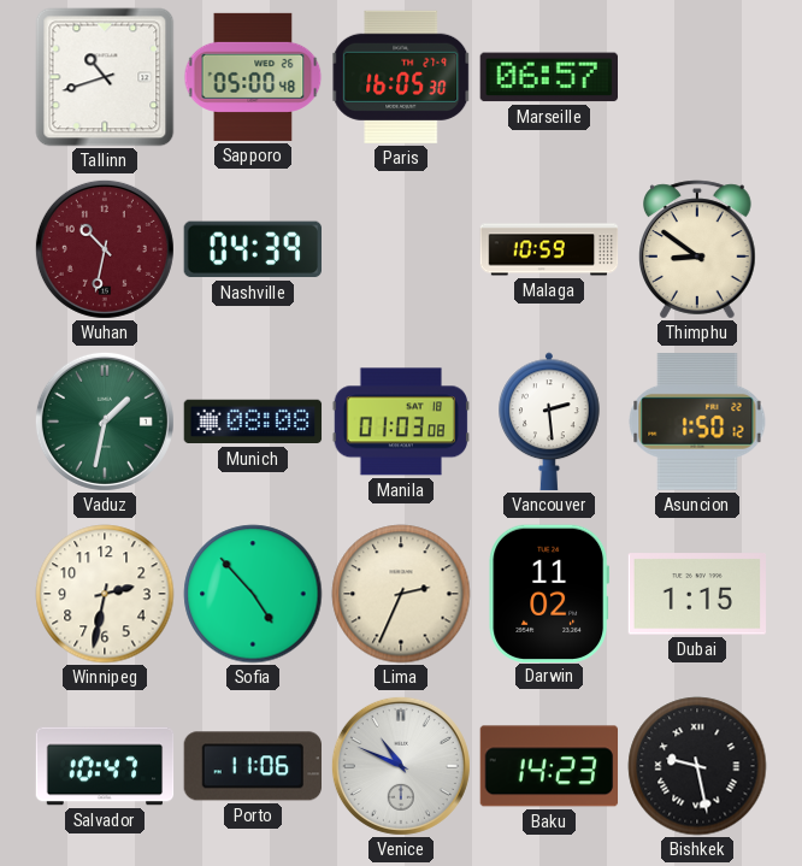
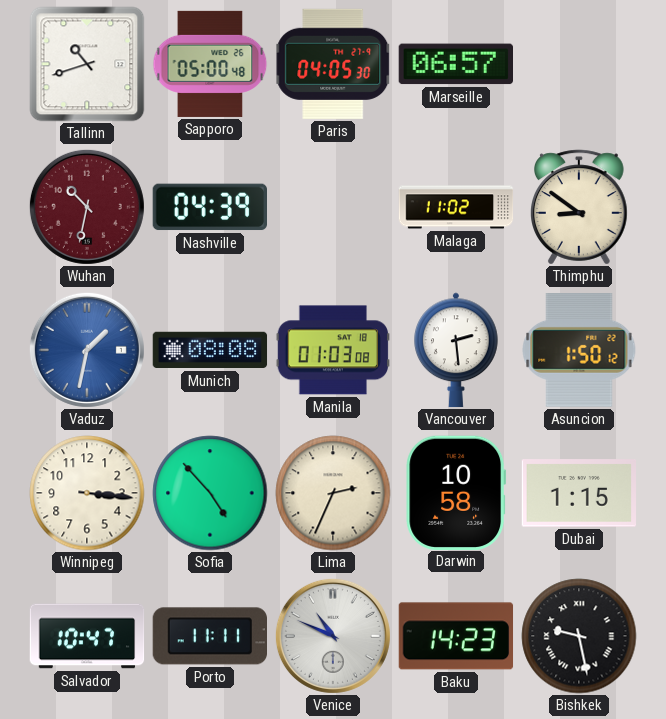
Paris: 16:05 -> 04:05 (333, 64)
Malaga: 10:59 -> 11:02 (456, 207)
Vaduz dial: green -> blue (87, 350)
Winnipeg: 2:32 -> 3:16 (87, 493)
Darwin: 11:02 -> 10:58 (456, 492)
Porto: 11:06 -> 11:11 (210, 636)
